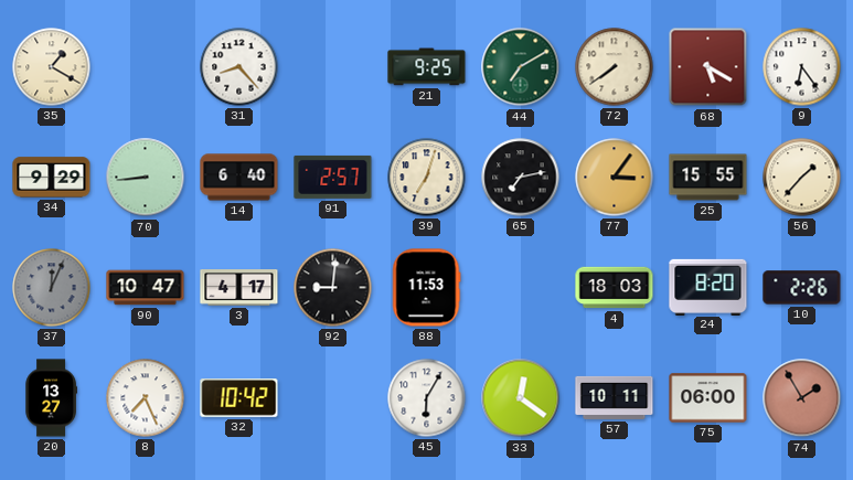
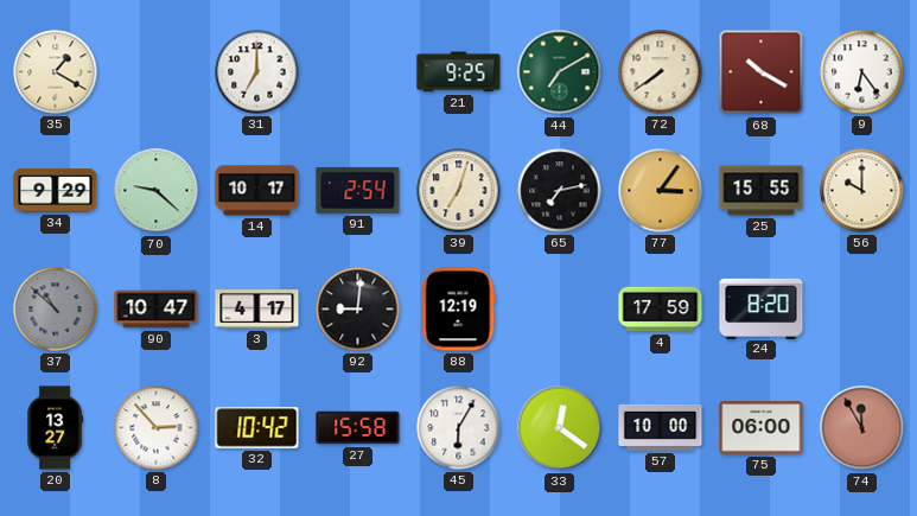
31: 8:23 -> 7:00 (257, 72)
68: 5:20 -> 10:20 (762, 72)
70: 8:44 -> 9:22 (157, 191)
14: 6:40 -> 10:17 (257, 191)
91: 2:57 -> 2:54 (358, 190)
56: 1:37 -> 10:00 (862, 191)
37: 12:04 -> 10:52 (56, 310)
88: 11:53 -> 12:19 (458, 310)
4: 18:03 -> 17:59 (661, 310)
10: 2:26 -> none (802, 288)
8: 7:26 -> 2:53 (157, 428)
27: none -> 15:58 (358, 428)
57: 10:11 -> 10:00 (661, 427)
74: 1:55 -> 11:55 (862, 428)
